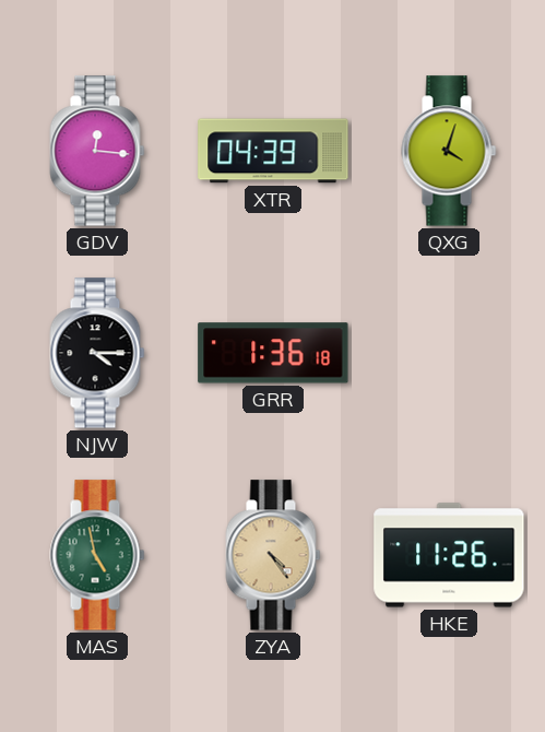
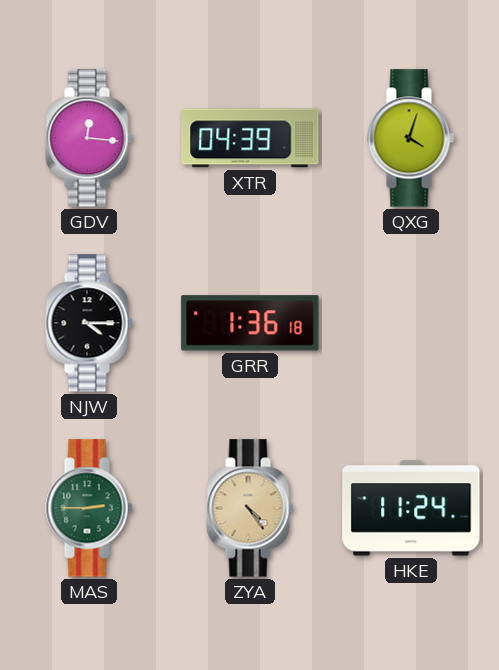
MAS: 4:58 -> 2:45 (89, 508)
HKE: 11:26 -> 11:24 (411, 508)
